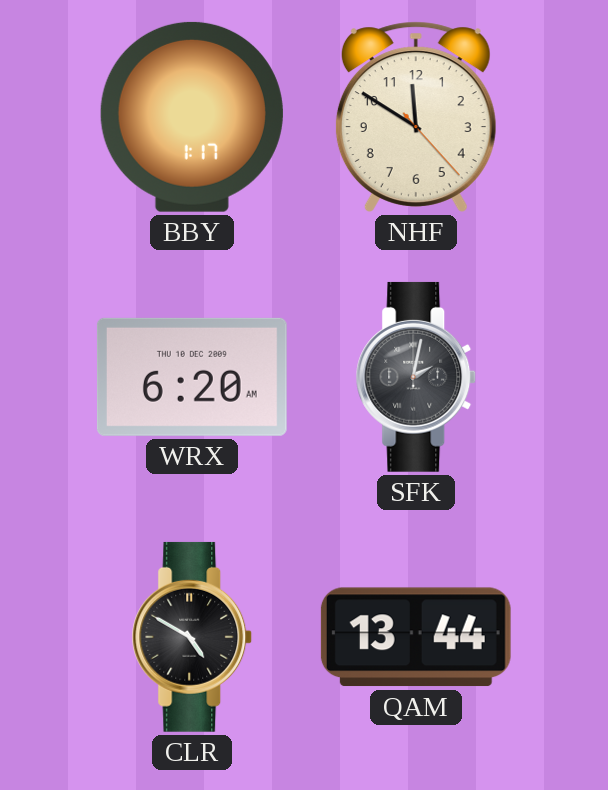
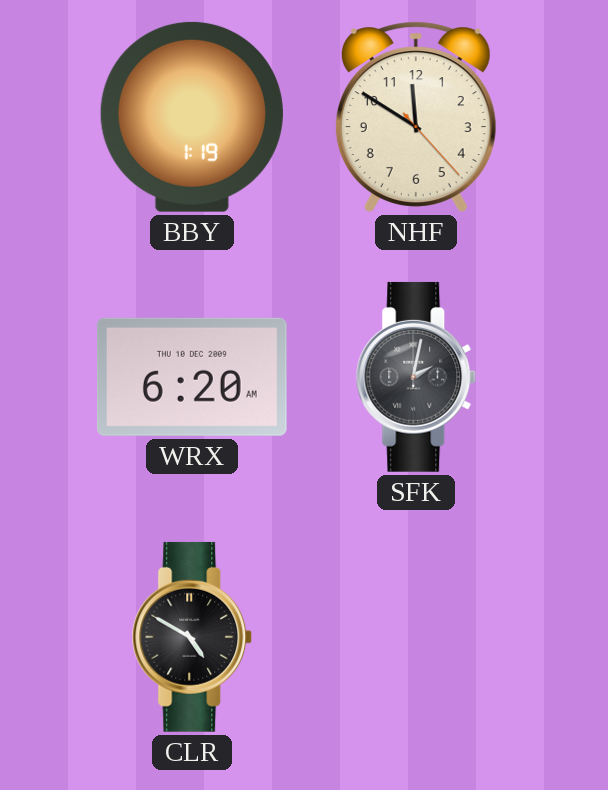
BBY: 1:17 -> 1:19 (192, 117)
QAM: 13:44 -> none (416, 637)
